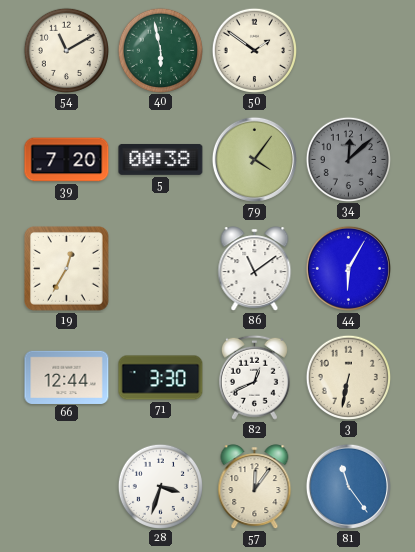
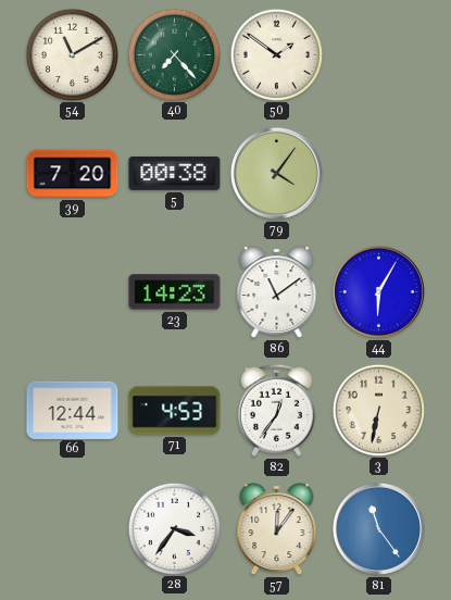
40: 5:58 -> 7:23 (174, 54)
34: 12:08 -> none (348, 159)
19: 12:35 -> none (67, 269)
23: none -> 14:23 (175, 292)
71: 3:30 -> 4:53 (175, 411)
82: 12:41 -> 12:36 (276, 410)
28: 3:33 -> 3:36 (174, 528)
